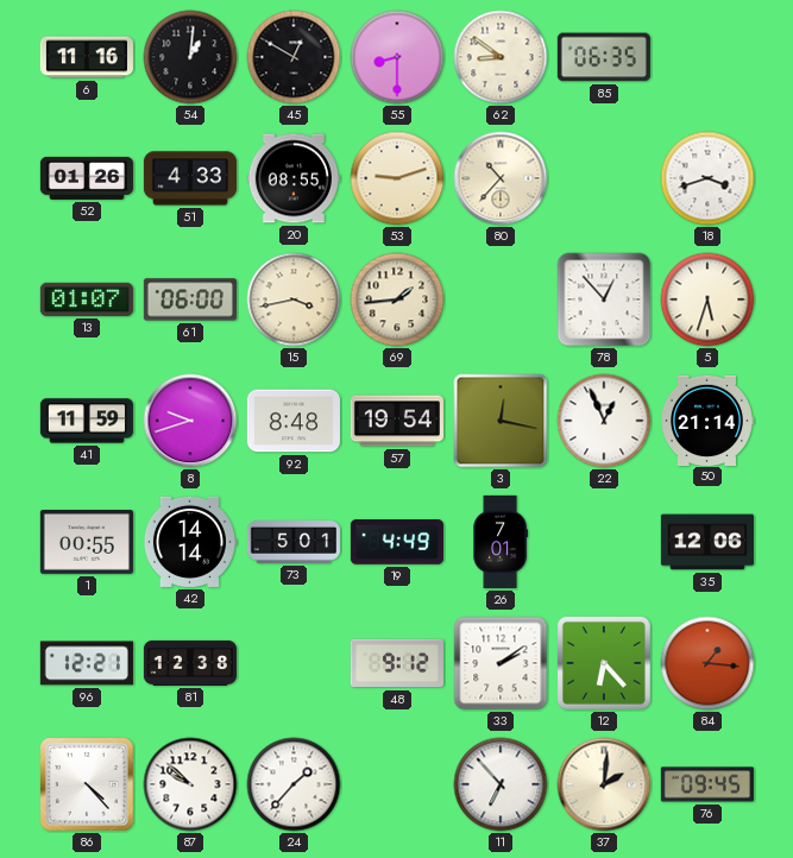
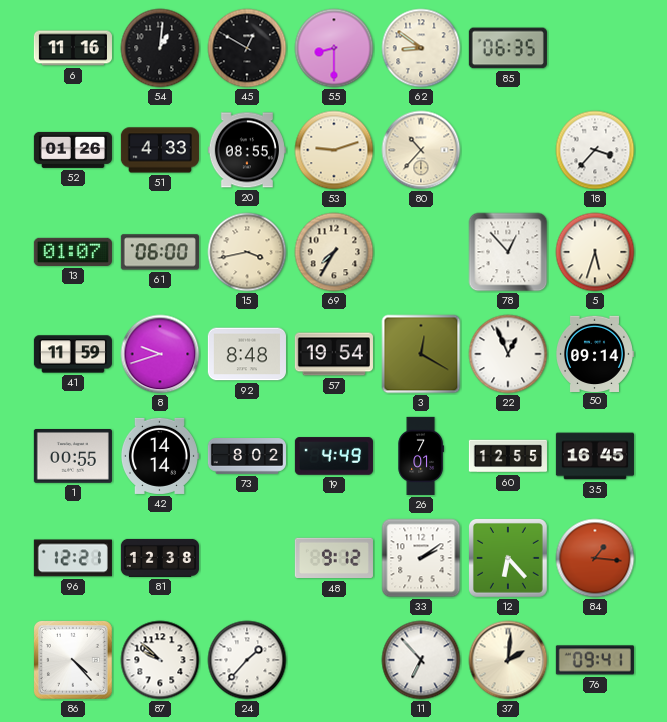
18: 3:42 -> 3:37 (595, 150)
69: 1:44 -> 7:35 (334, 252)
3: 12:17 -> 12:20 (421, 354)
50: 21:14 -> 09:14 (595, 353)
73: 5:01 -> 8:02 (247, 457)
60: none -> 12:55 (508, 456)
35: 12:06 -> 16:45 (595, 456)
76: 09:45 -> 09:41 (595, 660)
